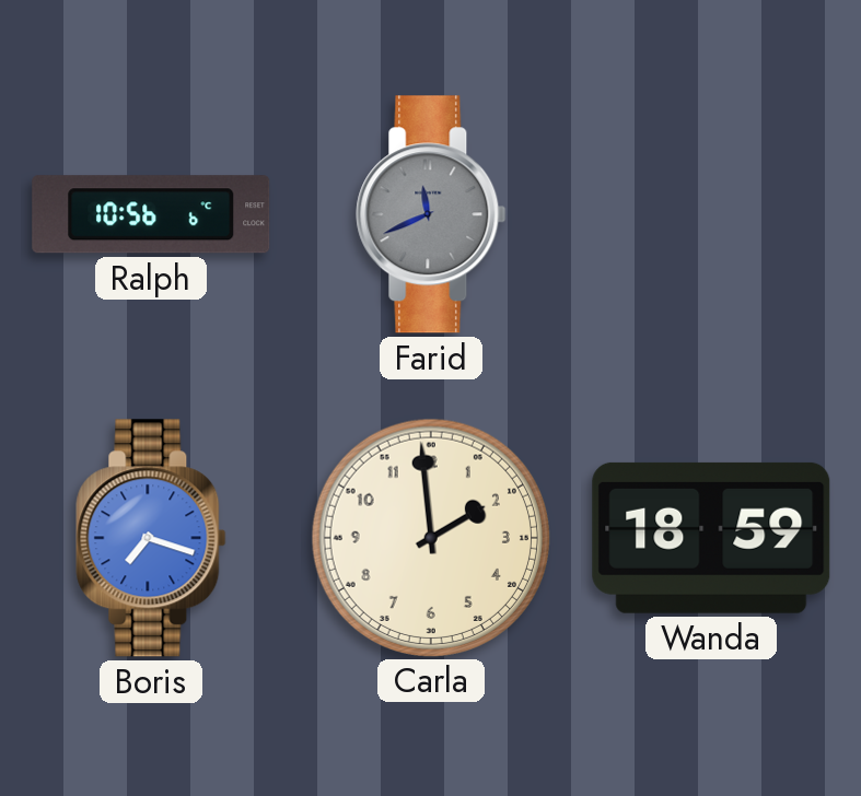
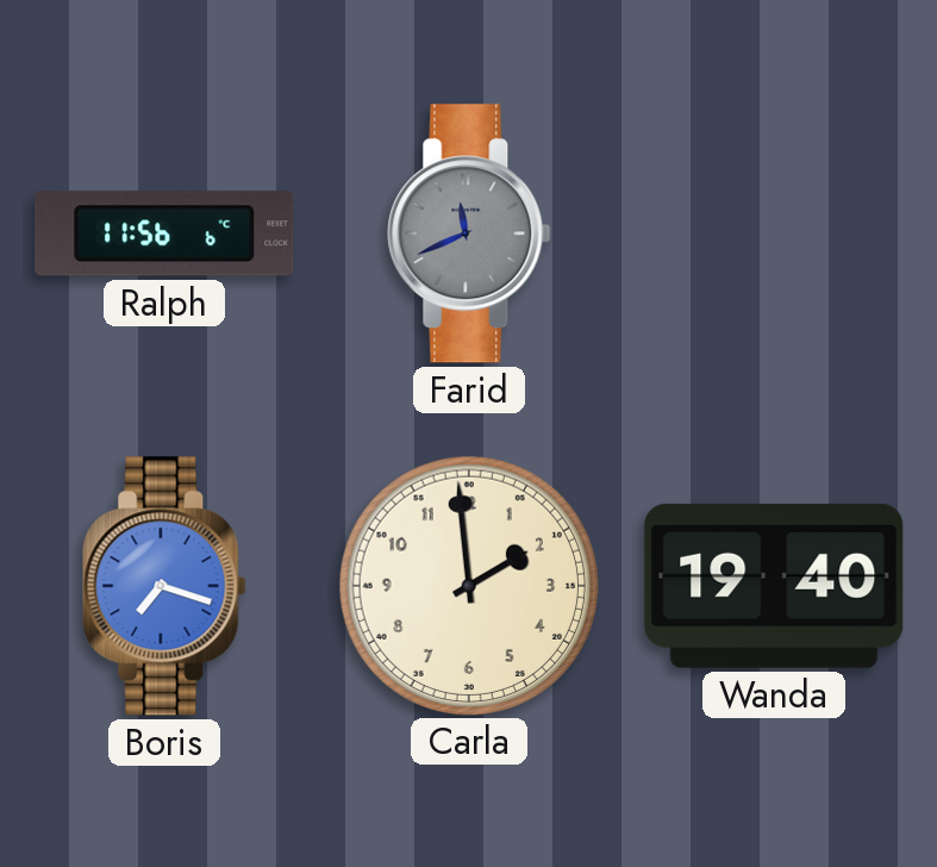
Ralph: 10:56 -> 11:56 (164, 233)
Wanda: 18:59 -> 19:40 (774, 586)
